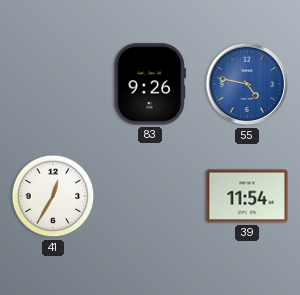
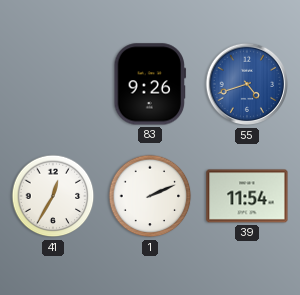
55: 4:47 -> 4:42 (247, 84)
1: none -> 2:11 (150, 196)
